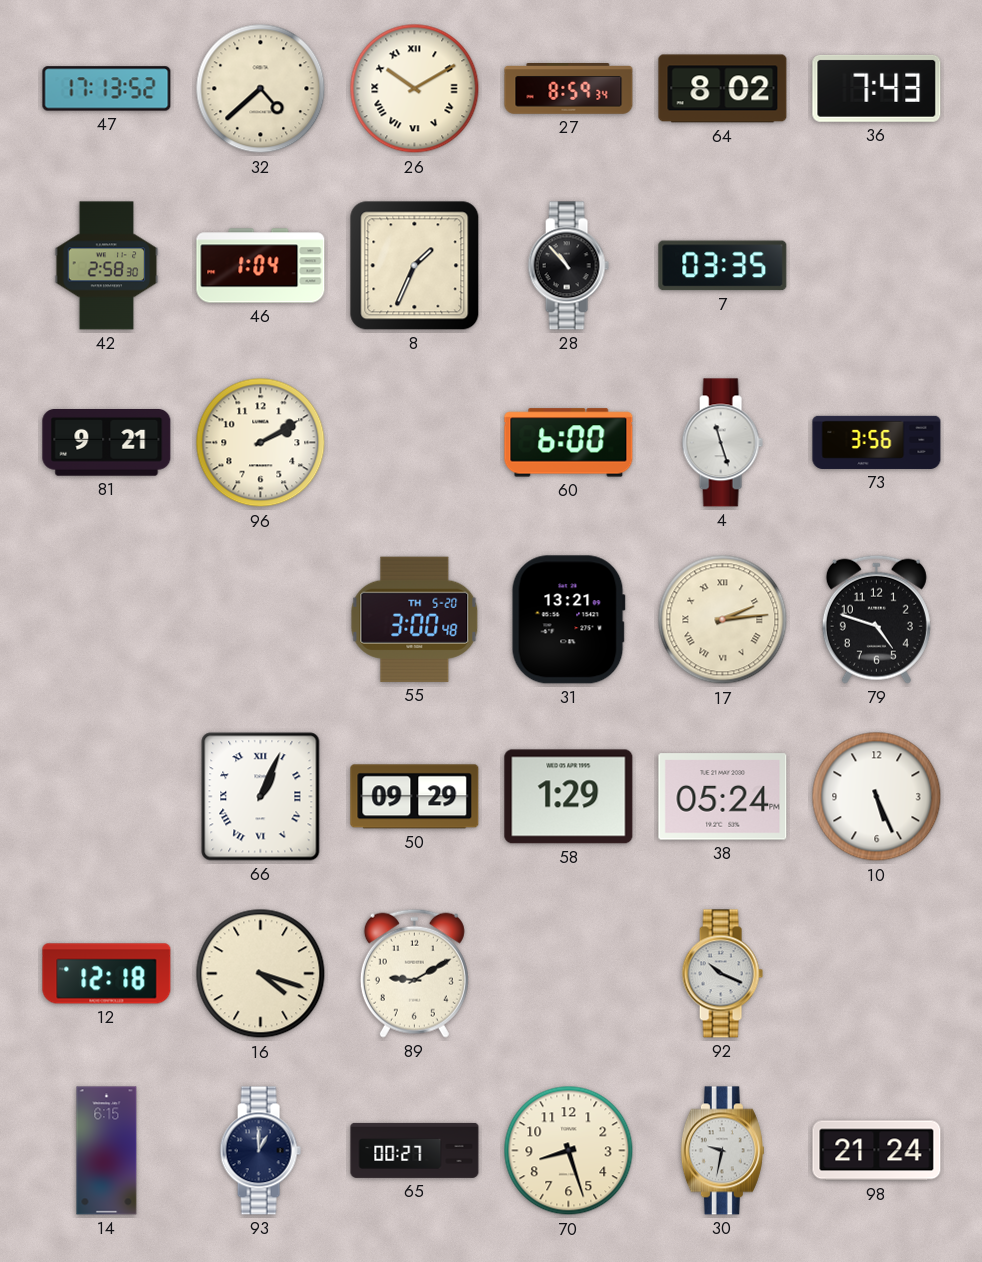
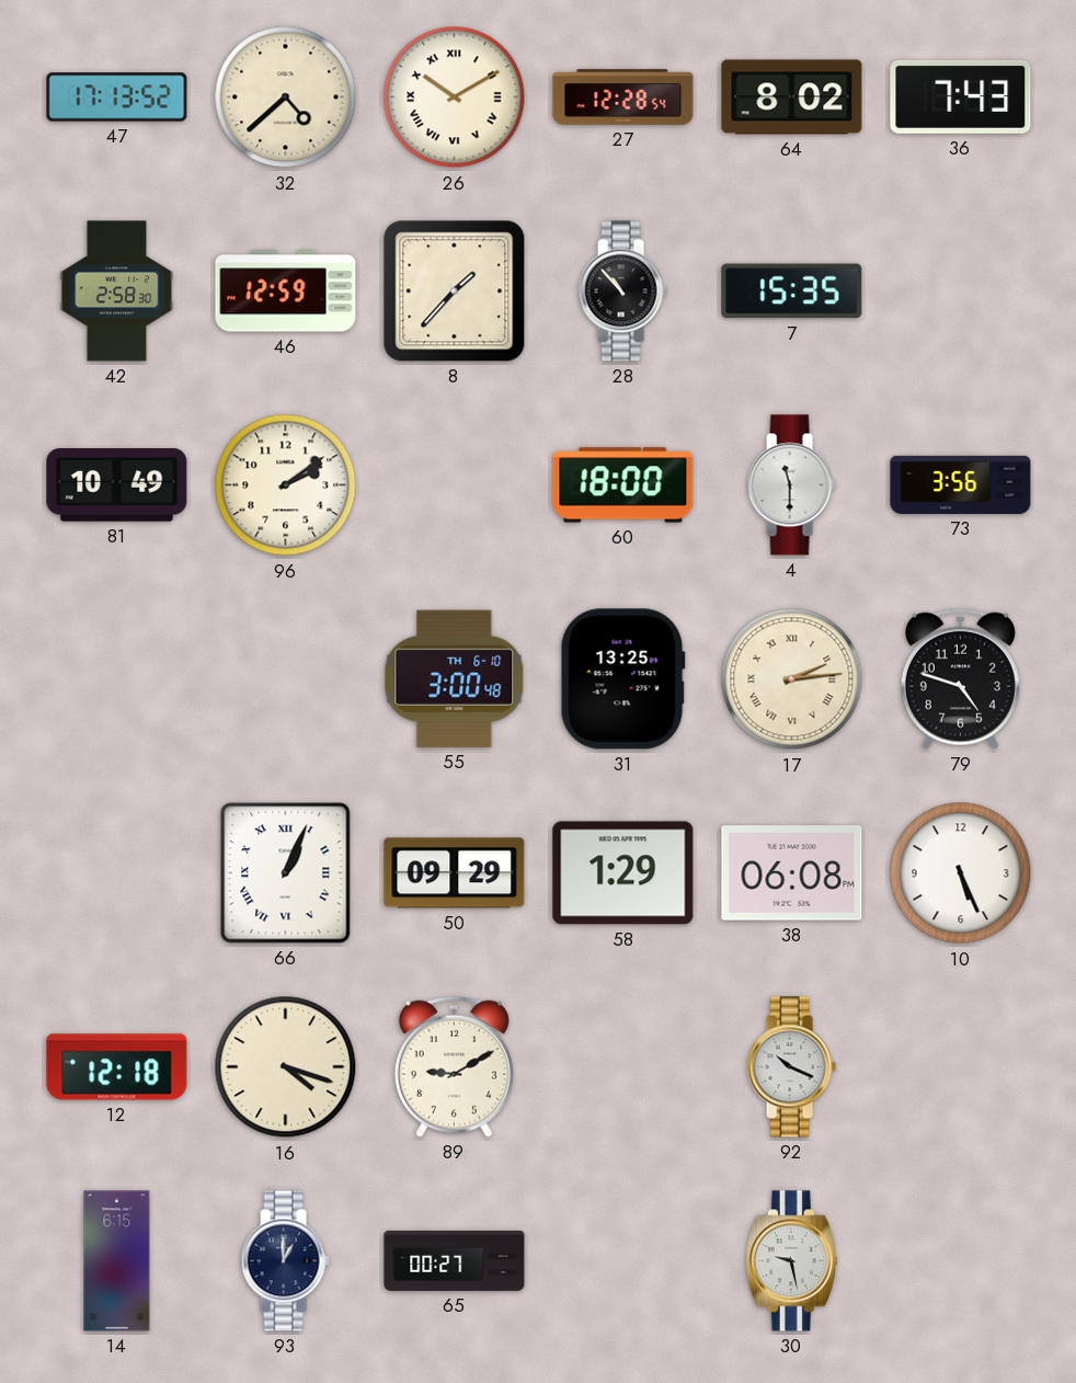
27: 8:59 -> 12:28 (623, 98)
46: 1:04 -> 12:59 (286, 292)
8: 1:34 -> 1:37 (455, 292)
7: 03:35 -> 15:35 (792, 292)
81: 9:21 -> 10:49 (117, 485)
96: 2:10 -> 2:09 (286, 485)
60: 6:00 -> 18:00 (623, 485)
4: 11:27 -> 11:30 (791, 485)
55 date: TH 5-20 -> TH 6-10 (455, 678)
31: 13:21 -> 13:25 (622, 679)
38: 05:24 -> 06:08 (792, 873)
70: 8:27 -> none (569, 1151)
30: 9:32 -> 9:28 (791, 1261)
98: 21:24 -> none (877, 1151)
